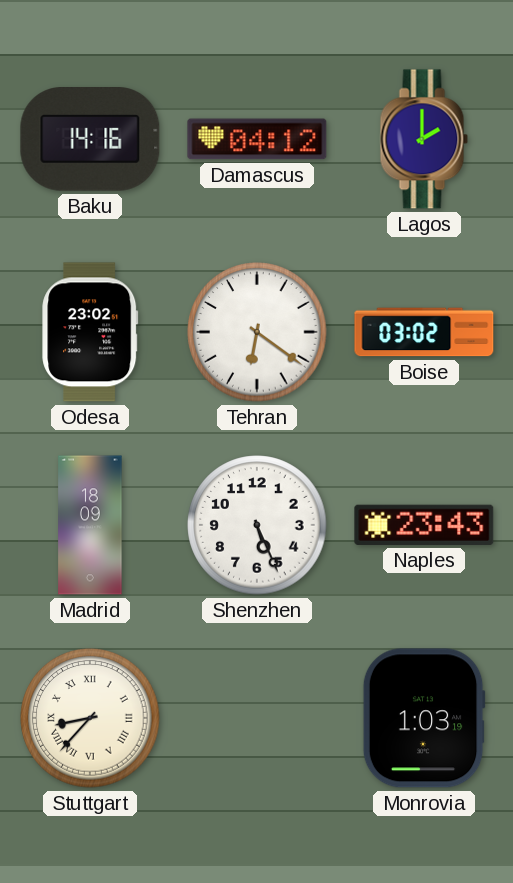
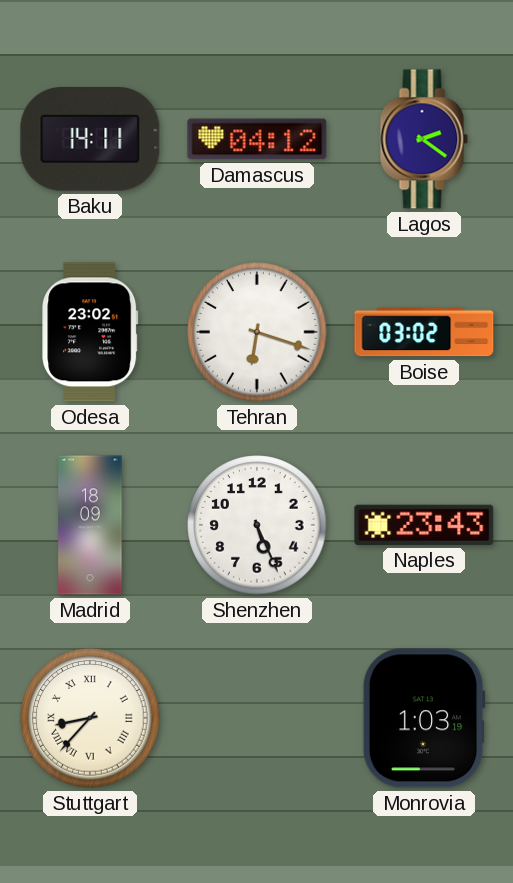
Baku: 14:16 -> 14:11 (90, 140)
Lagos: 2:00 -> 2:21 (424, 139)
Tehran: 6:21 -> 6:18 (257, 332)
